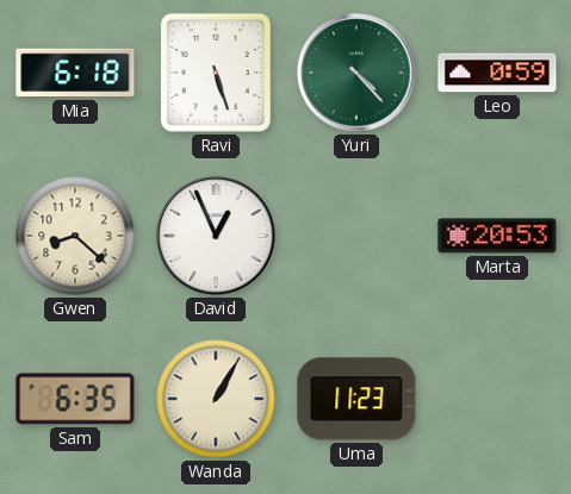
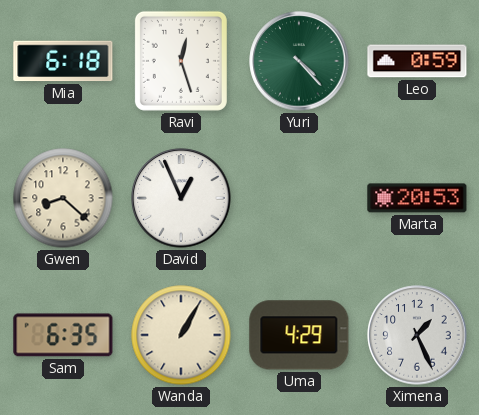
Ravi: 5:27 -> 12:27 (181, 61)
Uma: 11:23 -> 4:29 (299, 335)
Ximena: none -> 1:26 (417, 335)
